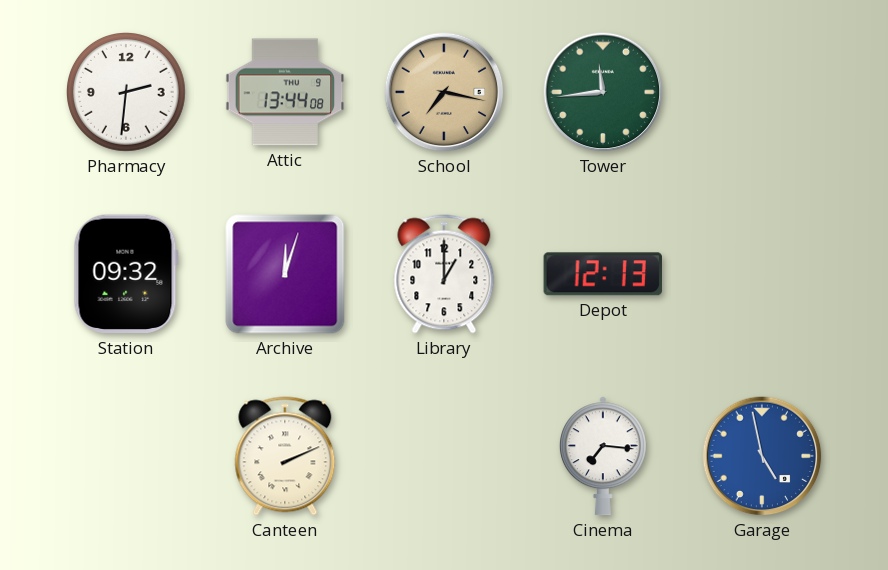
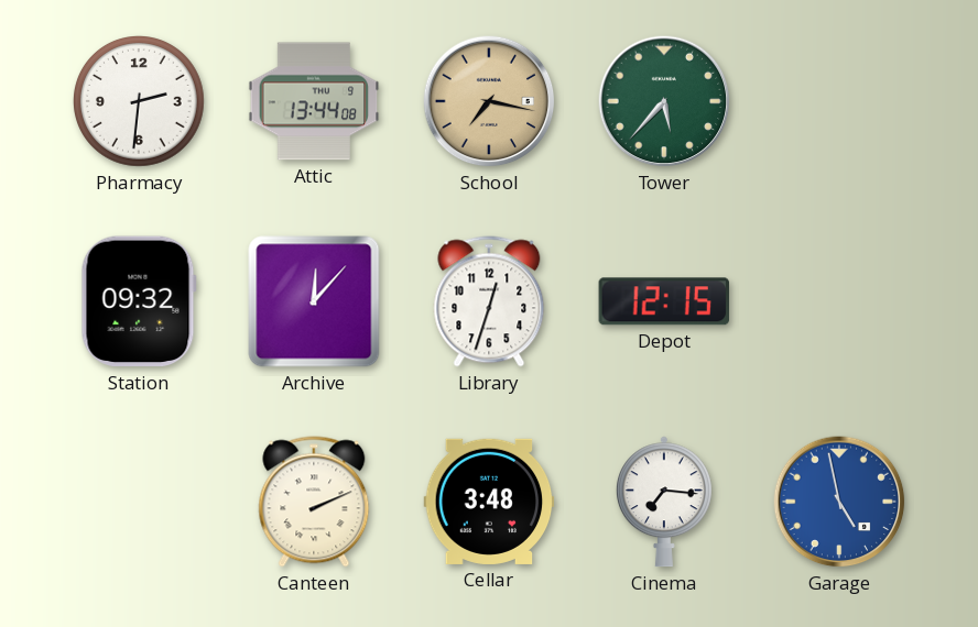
Tower: 11:44 -> 5:37 (664, 101)
Archive: 12:03 -> 12:07 (314, 301)
Library: 1:00 -> 12:33 (489, 301)
Depot: 12:13 -> 12:15 (664, 301)
Cellar: none -> 3:48 (489, 502)
